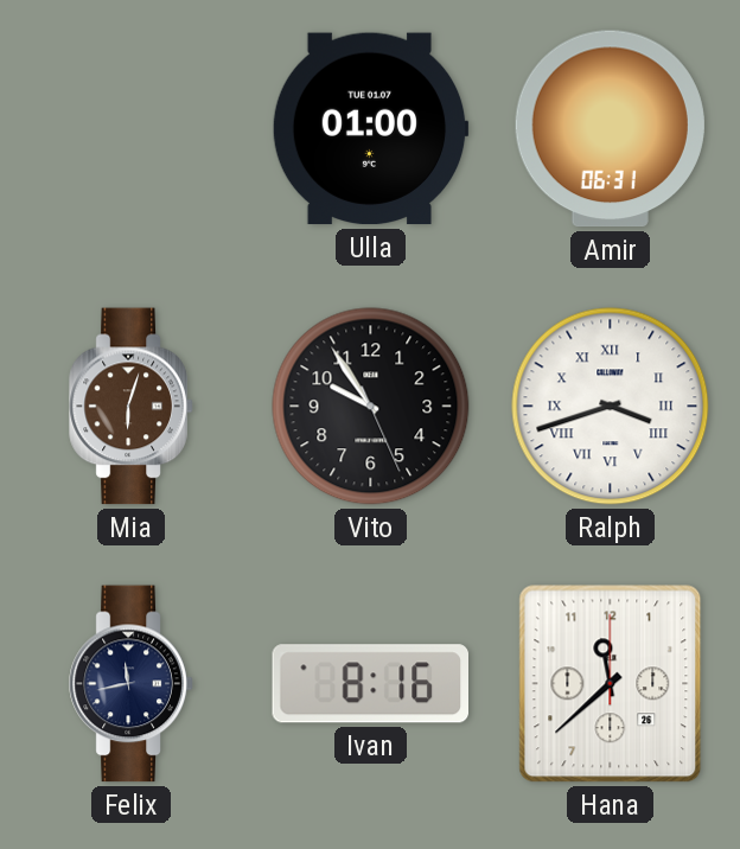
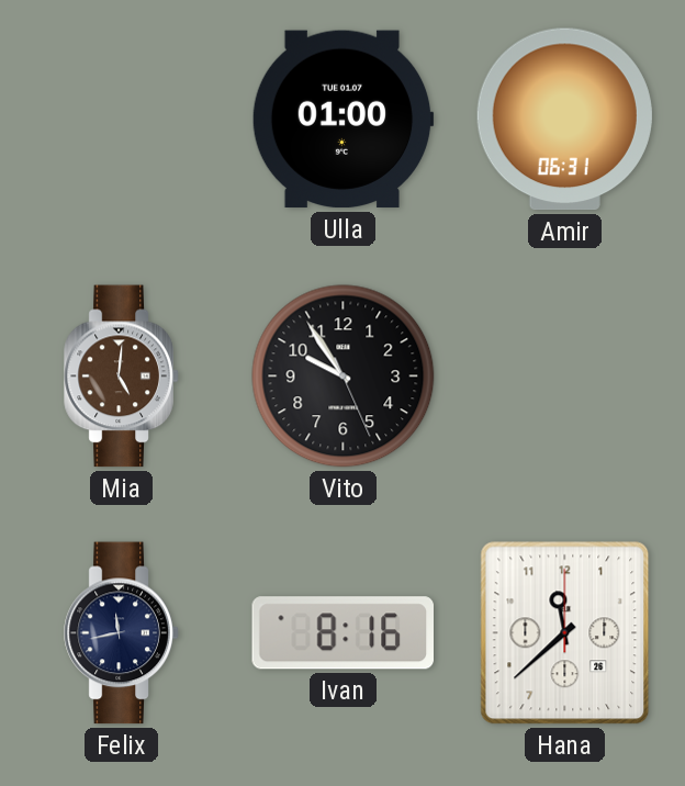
Mia: 6:03 -> 5:01 (122, 377)
Ralph: 3:42 -> none (611, 407)
